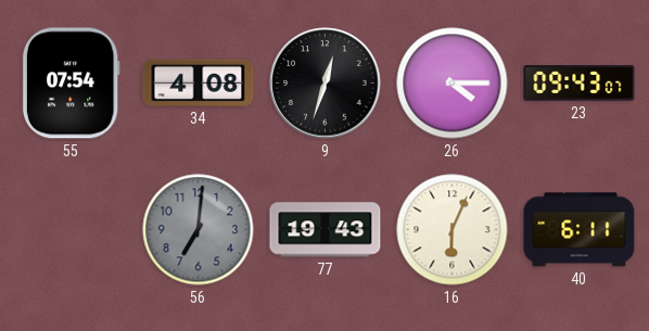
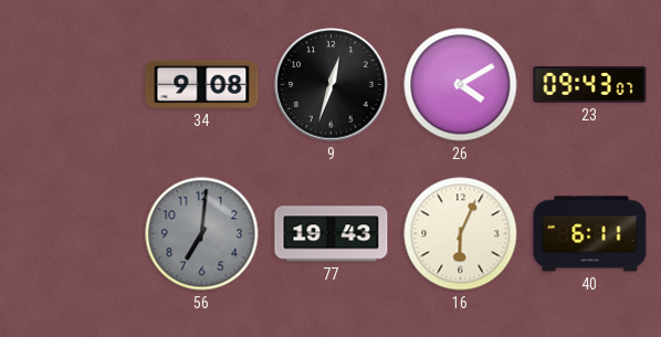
55: 07:54 -> none (71, 84)
34: 4:08 -> 9:08 (202, 84)
26: 4:15 -> 4:10 (461, 85)
